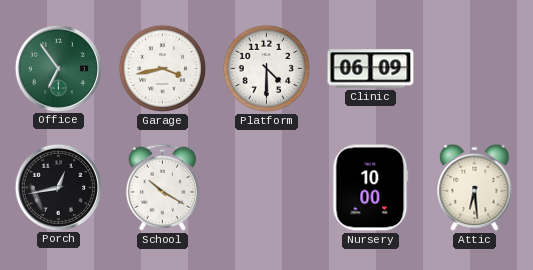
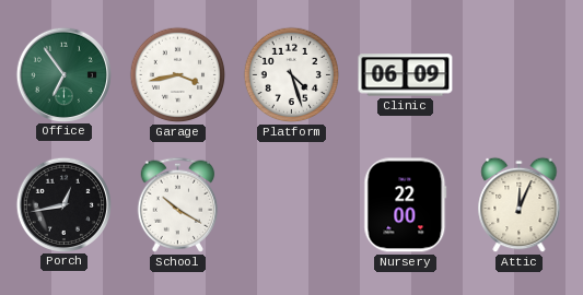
Platform: 4:30 -> 4:27 (292, 75)
Nursery: 10:00 -> 22:00 (406, 205)
Attic: 6:29 -> 12:04 (520, 205)
